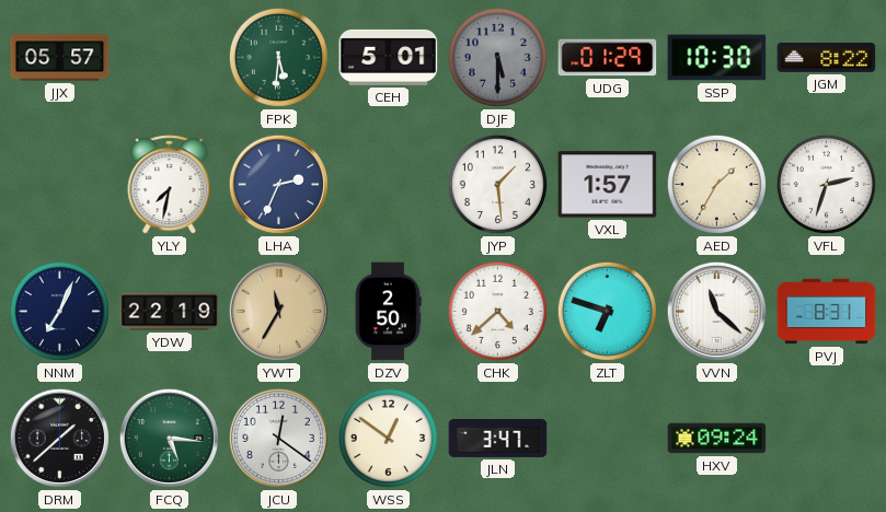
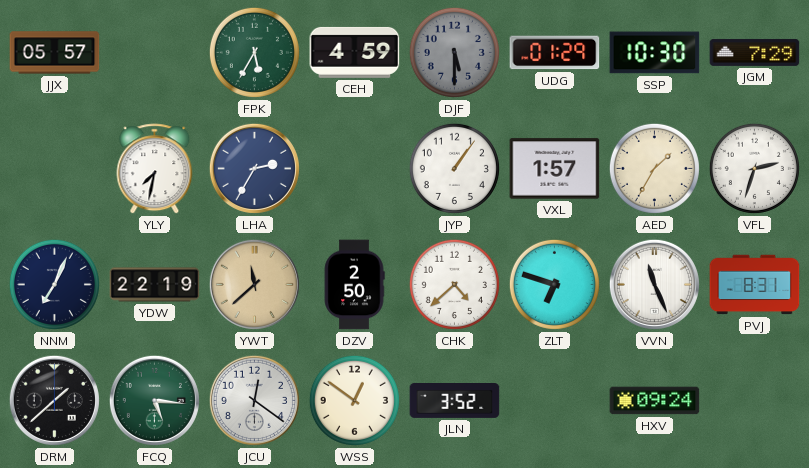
FPK: 5:31 -> 5:35 (254, 52)
CEH: 5:01 -> 4:59 (355, 52)
JGM: 8:22 -> 7:29 (755, 52)
LHA: 2:34 -> 2:35 (254, 168)
JYP: 1:29 -> 1:06 (454, 168)
YWT: 11:35 -> 11:38 (254, 284)
VVN: 11:22 -> 11:26 (654, 284)
JLN: 3:47 -> 3:52 (455, 401)
